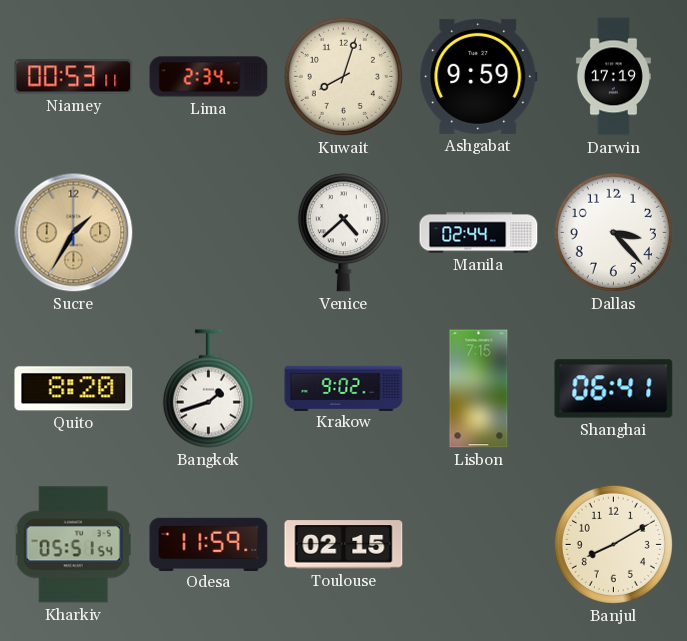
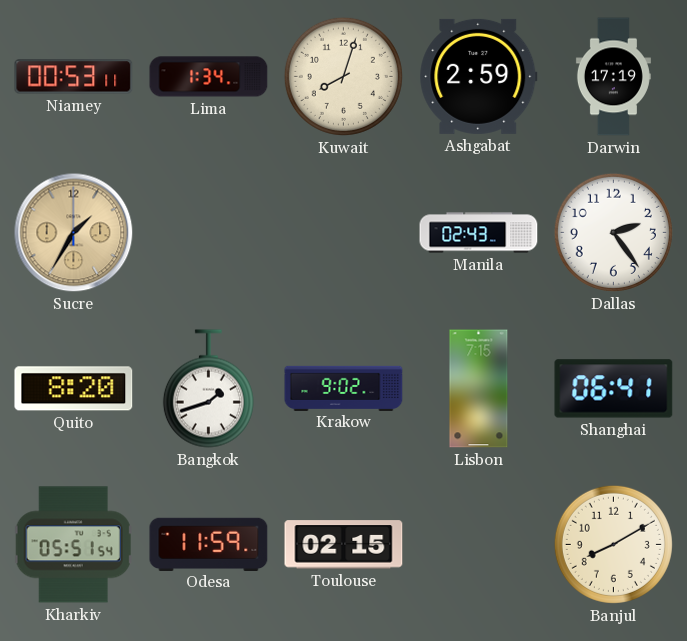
Lima: 2:34 -> 1:34 (209, 77)
Ashgabat: 9:59 -> 2:59 (479, 76)
Venice: 4:38 -> none (343, 233)
Manila: 02:44 -> 02:43 (479, 233)
Dallas: 3:23 -> 2:24 (613, 232)
